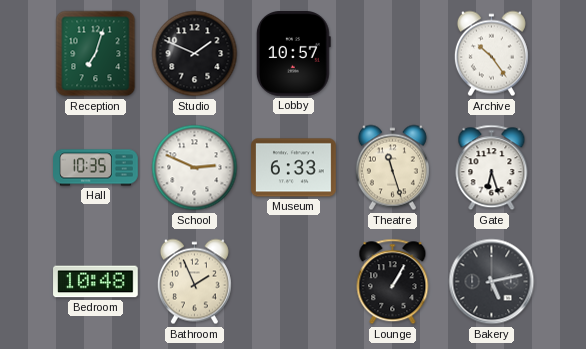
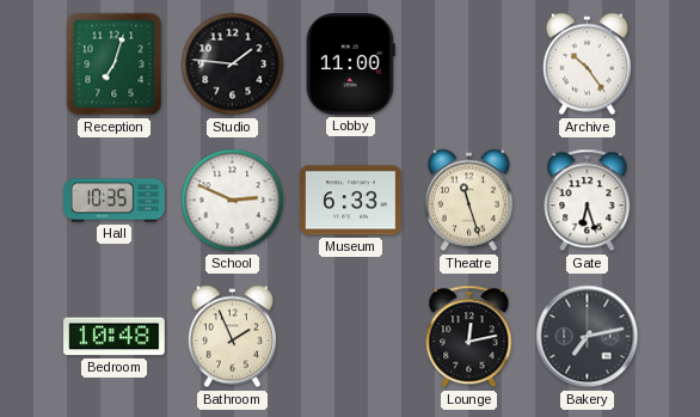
Studio: 1:49 -> 1:46 (233, 65)
Lobby: 10:57 -> 11:00 (350, 65)
Lounge: 1:05 -> 12:13 (469, 337)
Bakery: 5:13 -> 7:13 (588, 337)
